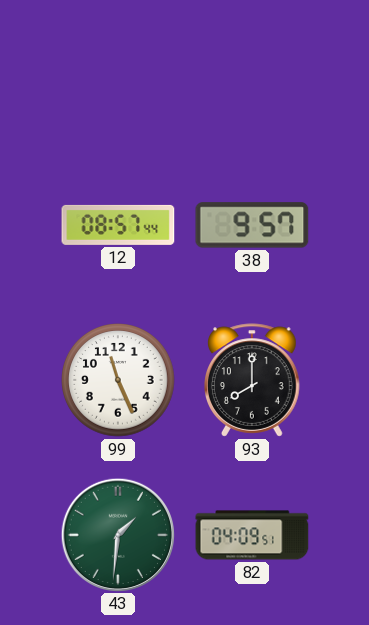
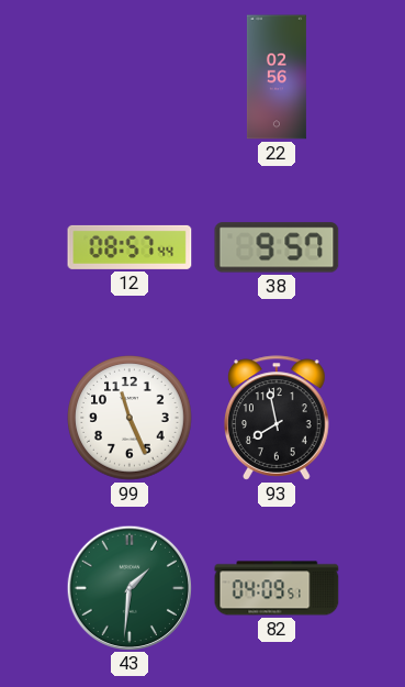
22: none -> 02:56 (277, 77)
93: 8:00 -> 7:58 (278, 418)
